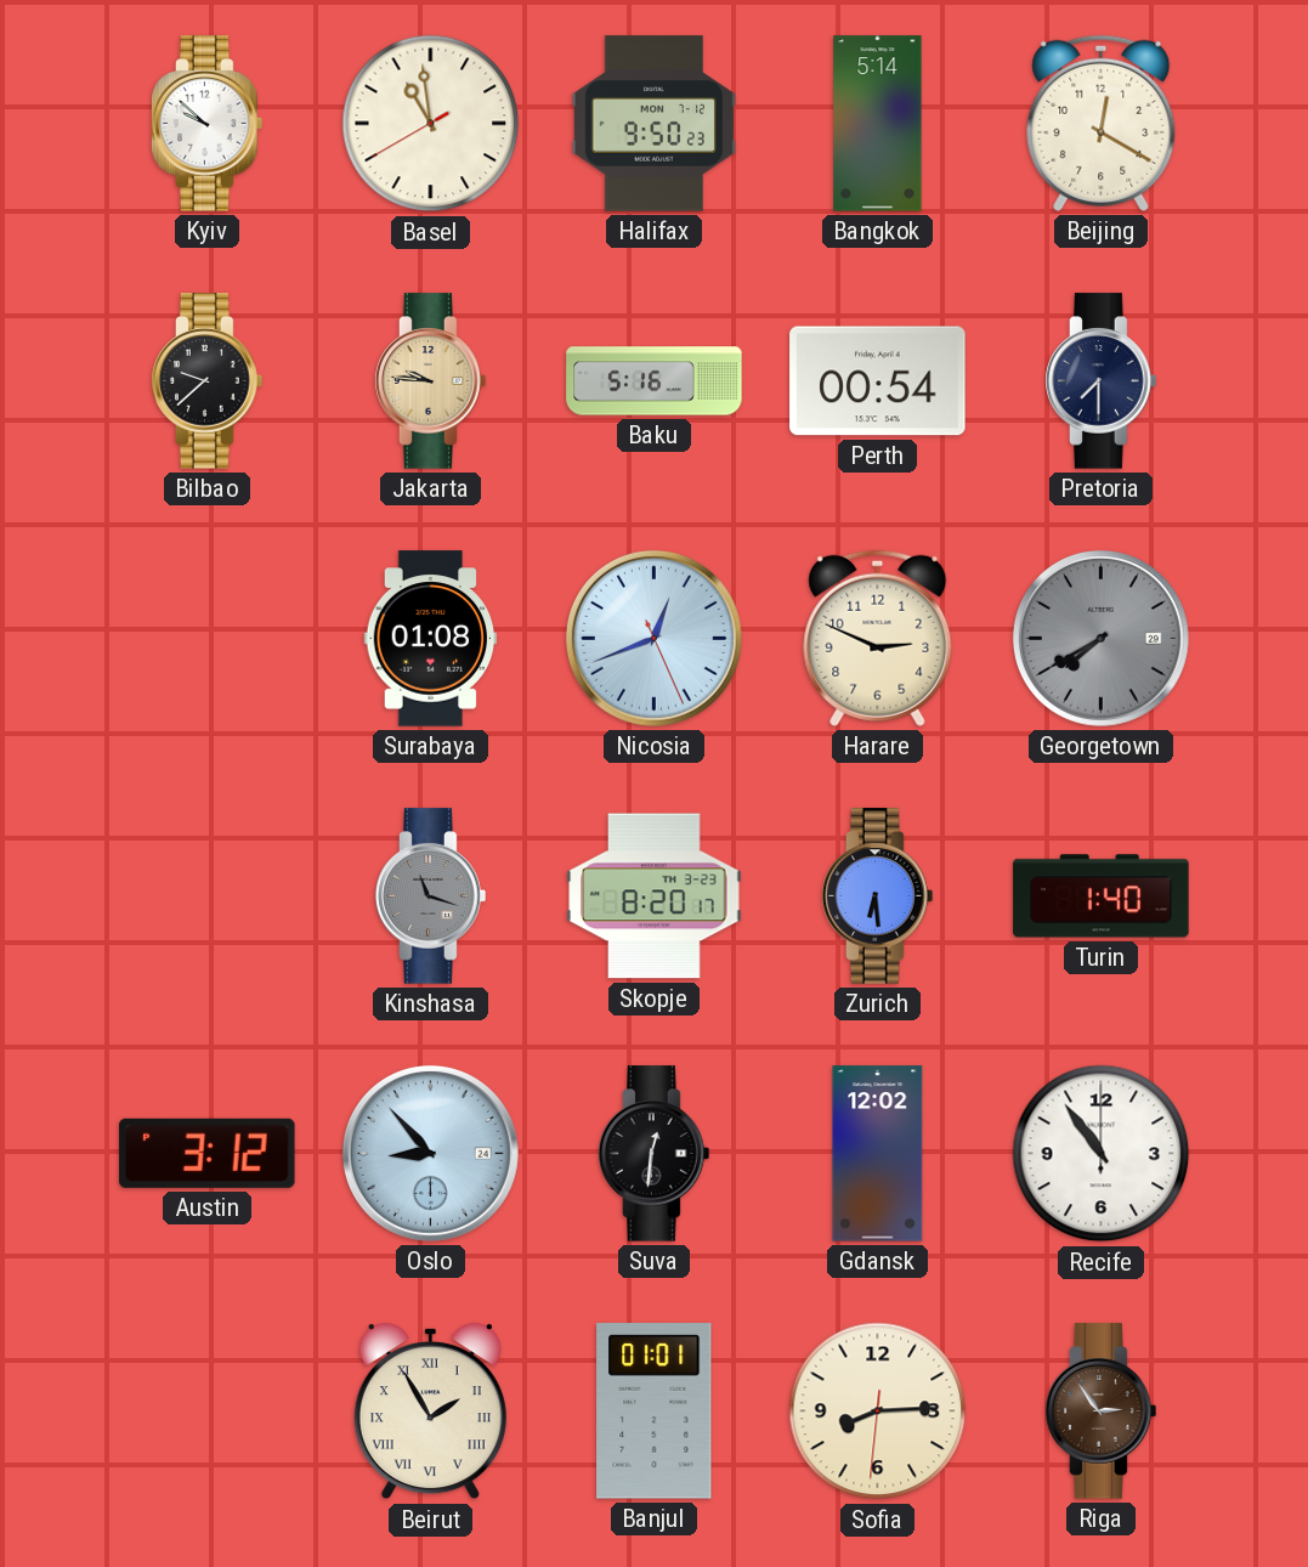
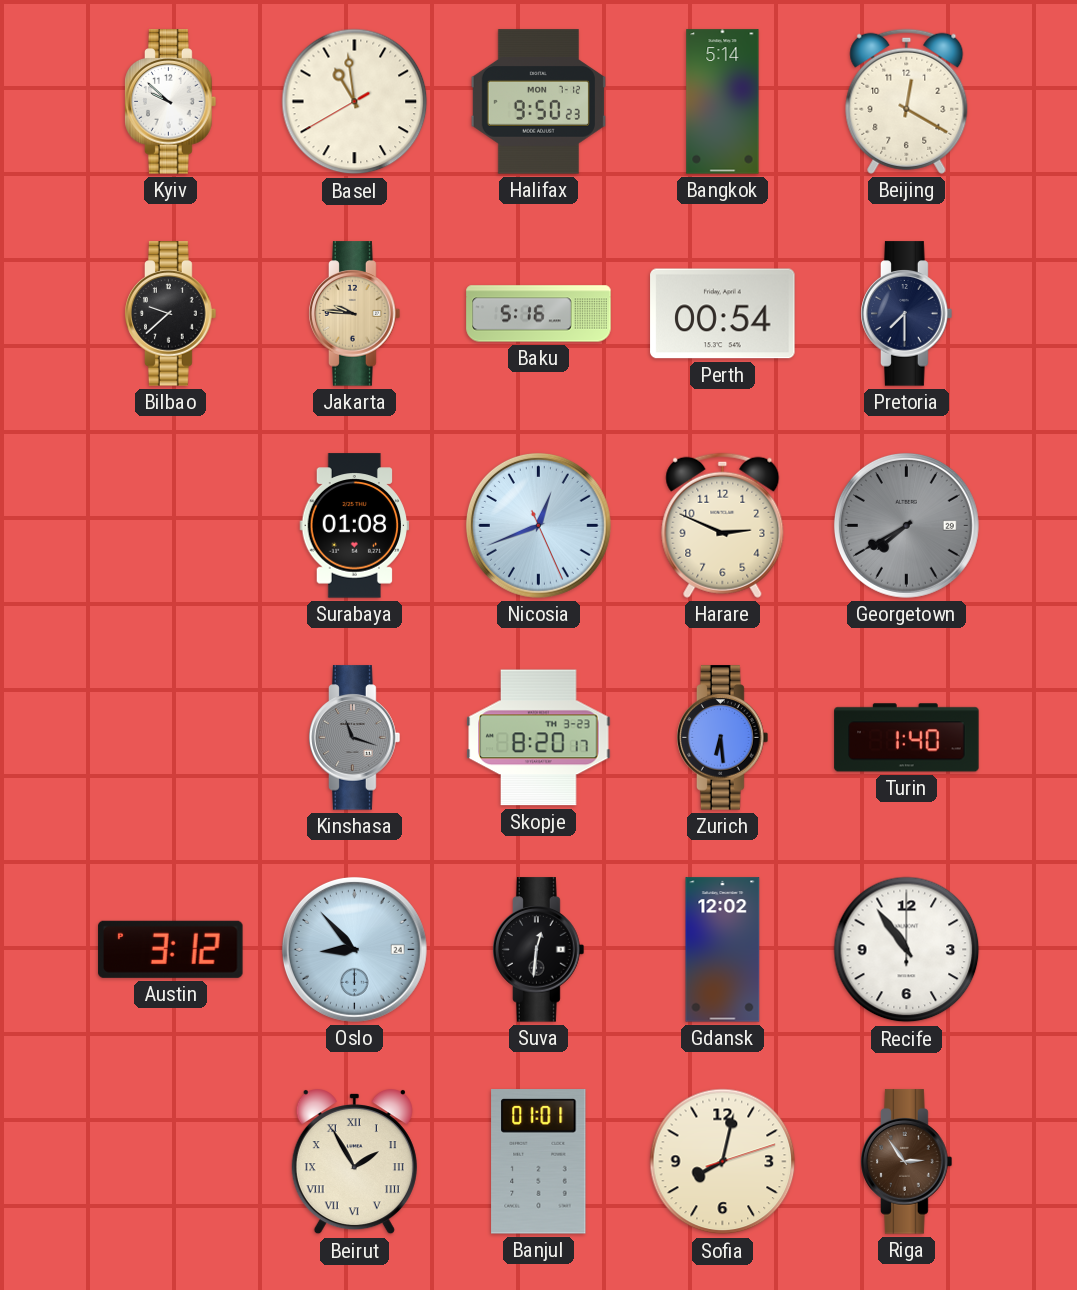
Sofia: 8:14 -> 8:02 (723, 1162)
